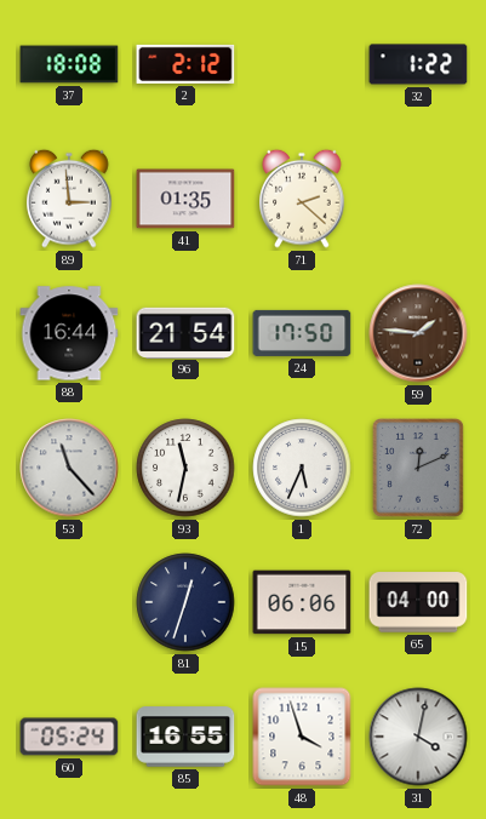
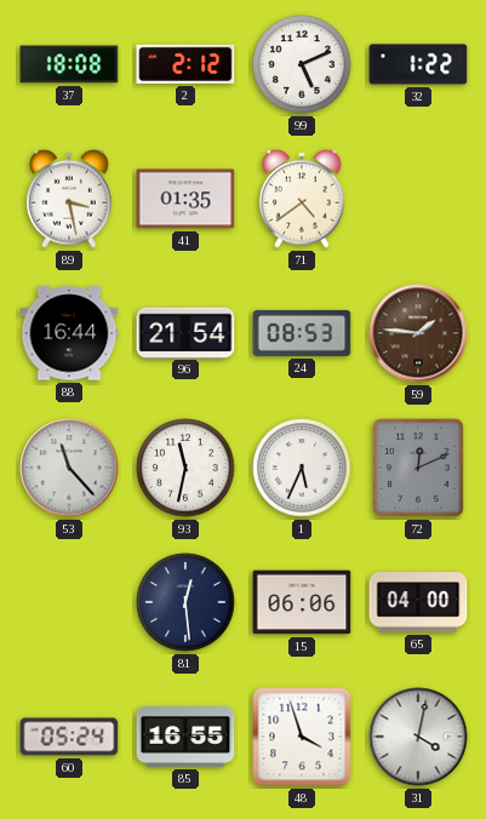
99: none -> 5:11 (302, 64)
89: 2:59 -> 3:28 (69, 199)
71: 2:22 -> 4:39 (302, 199)
24: 17:50 -> 08:53 (302, 333)
81: 12:33 -> 12:29 (185, 602)
